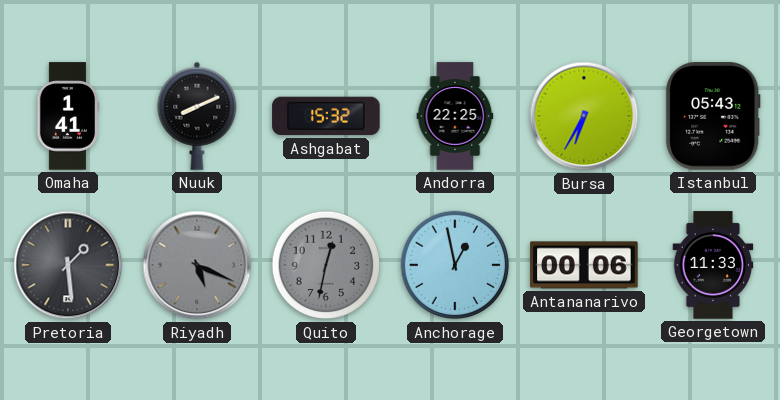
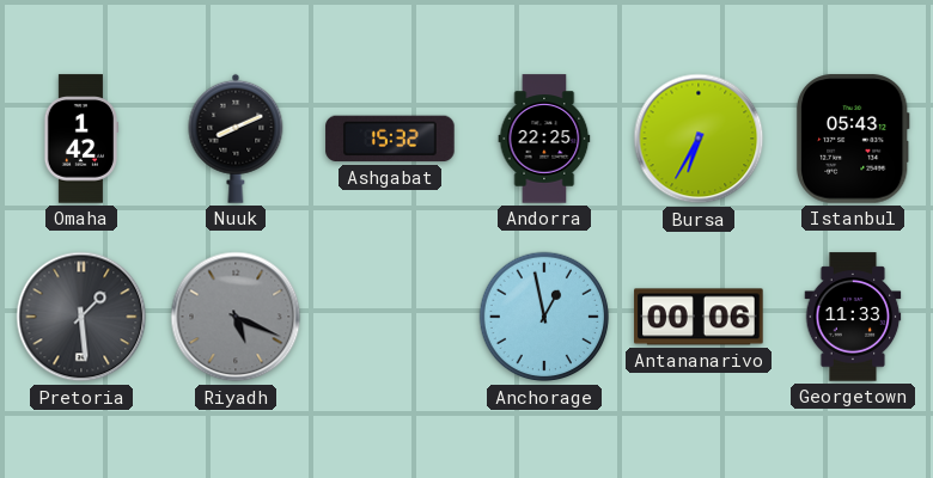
Omaha: 1:41 -> 1:42 (80, 139)
Quito: 12:32 -> none (326, 265)
